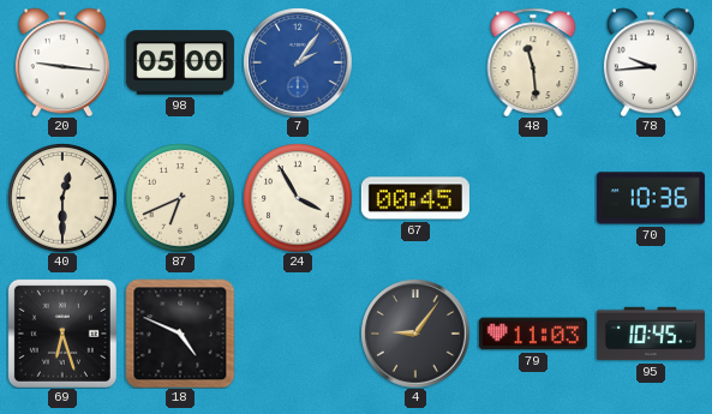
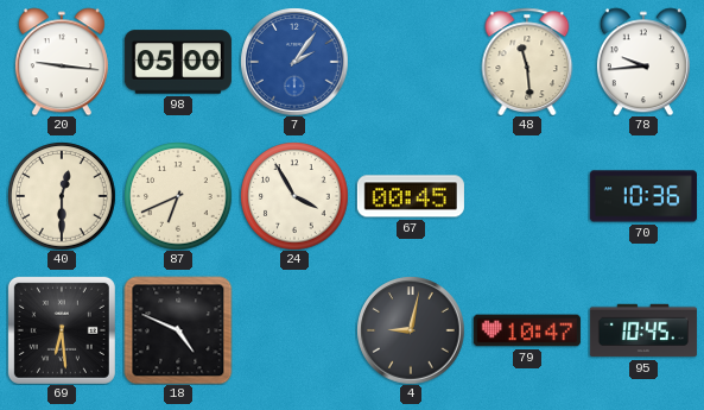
69: 6:27 -> 6:29 (62, 330)
4: 9:06 -> 9:02 (411, 330)
79: 11:03 -> 10:47 (527, 330)
